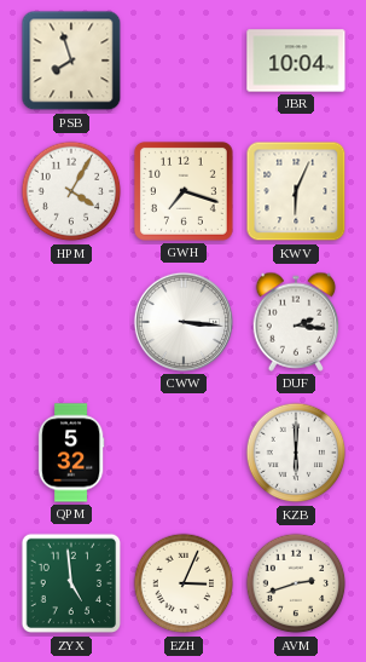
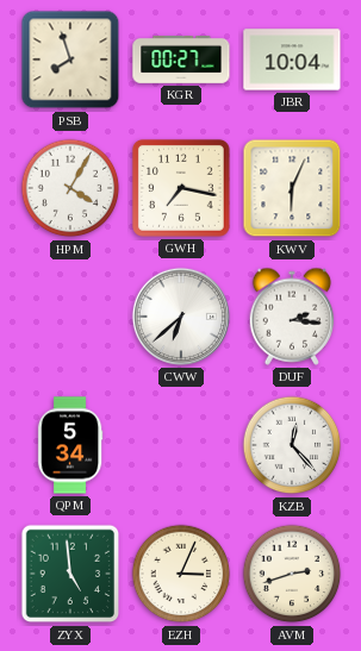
KGR: none -> 00:27 (181, 61)
GWH: 7:18 -> 7:17 (181, 188)
CWW: 3:16 -> 6:38 (181, 317)
QPM: 5:32 -> 5:34 (70, 445)
KZB: 6:00 -> 12:23 (292, 445)
